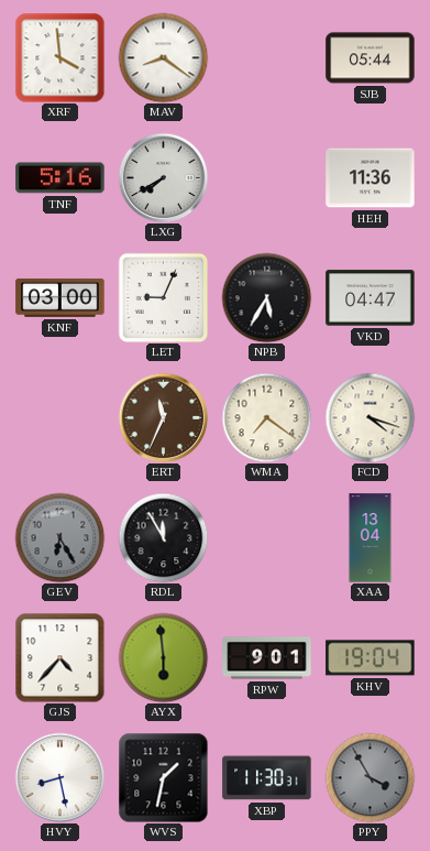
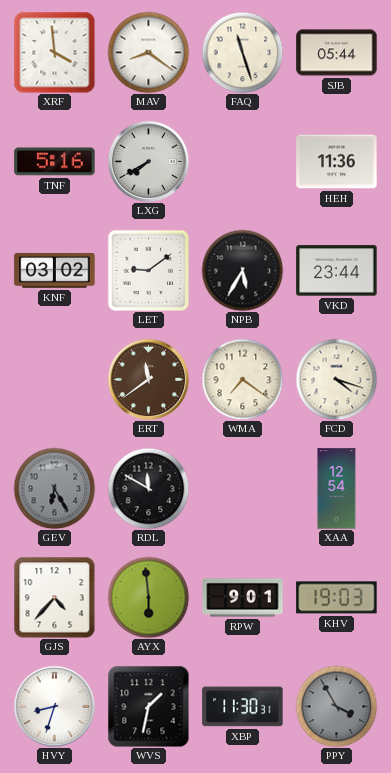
FAQ: none -> 11:27 (242, 52)
KNF: 03:00 -> 03:02 (55, 270)
LET: 9:04 -> 9:09 (148, 270)
VKD: 04:47 -> 23:44 (337, 271)
ERT: 11:34 -> 11:39 (148, 379)
RDL: 11:55 -> 11:50 (148, 488)
XAA: 13:04 -> 12:54 (337, 489)
KHV: 19:04 -> 19:03 (337, 598)
HVY: 8:28 -> 8:33 (54, 706)
